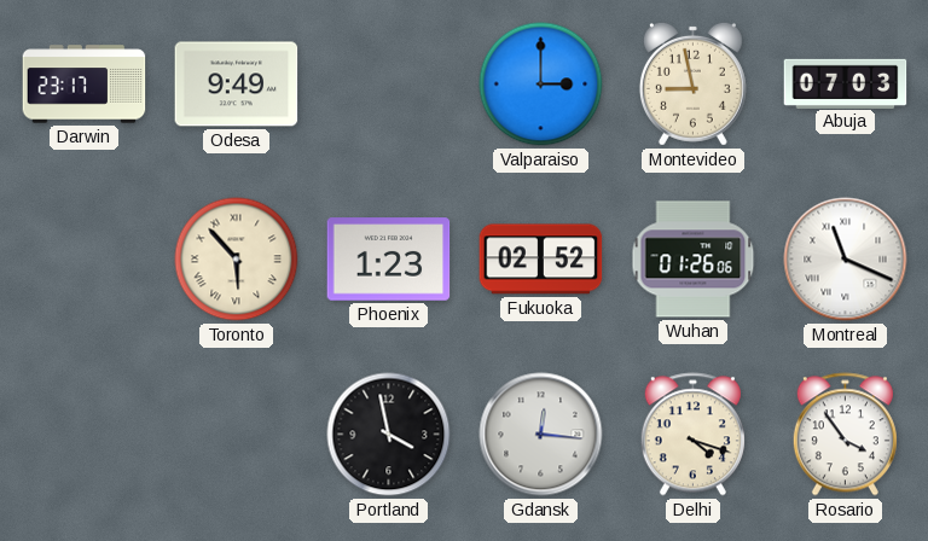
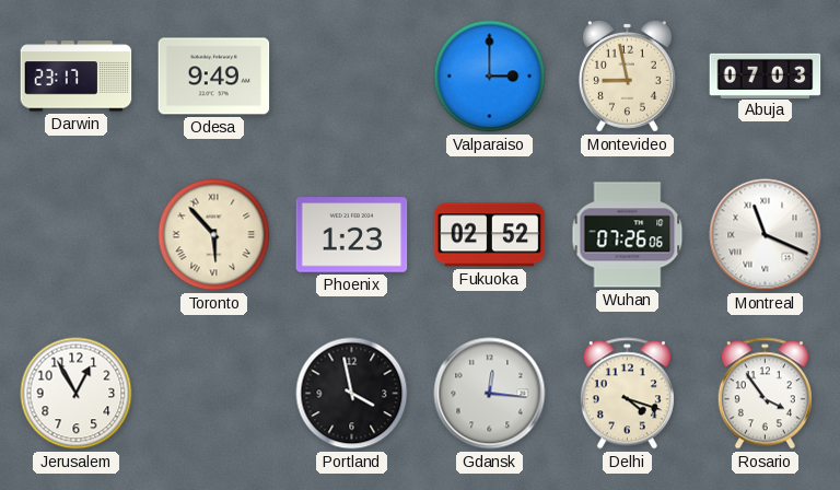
Wuhan: 01:26 -> 07:26 (628, 235)
Jerusalem: none -> 12:55 (77, 394)
